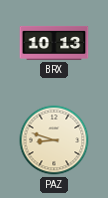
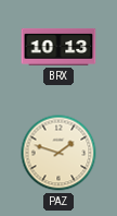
PAZ: 8:48 -> 1:48 (58, 153)
